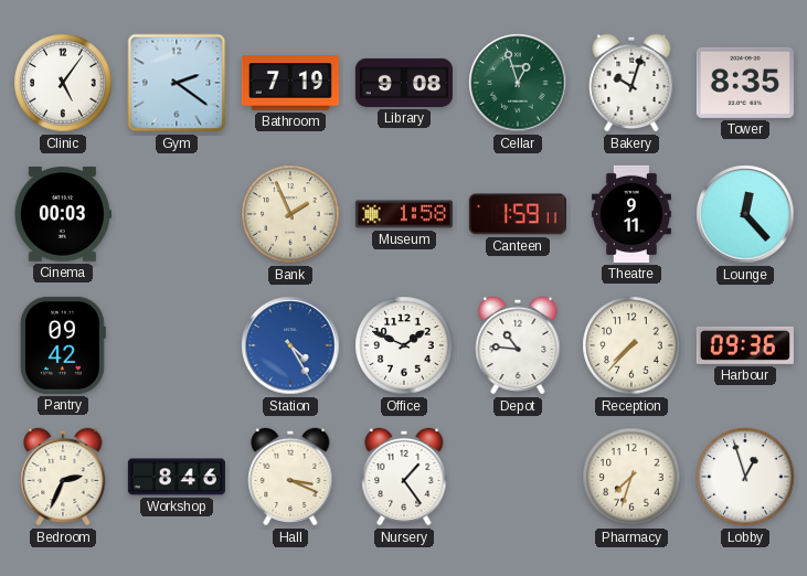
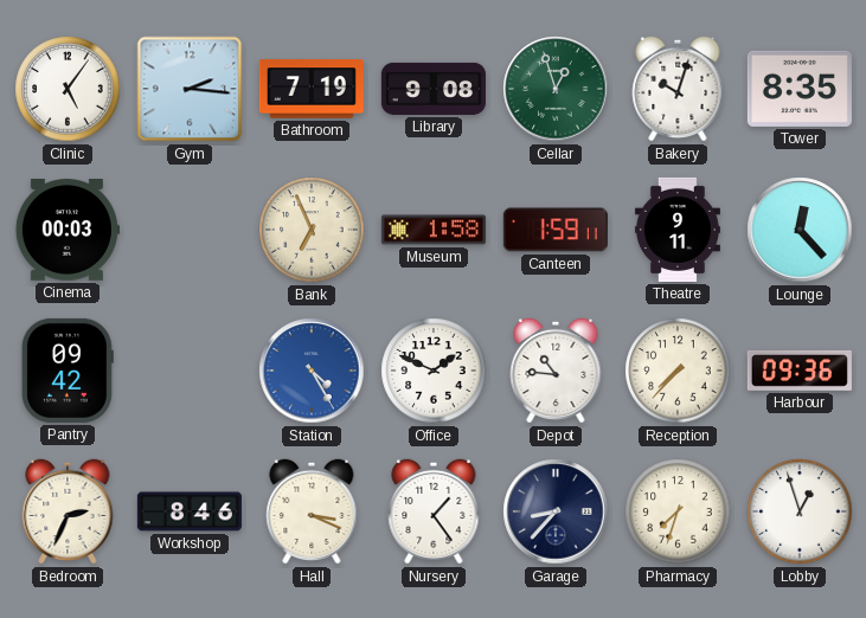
Gym: 2:21 -> 2:16 (190, 89)
Bank: 1:56 -> 6:56 (312, 230)
Garage: none -> 8:37 (556, 511)
